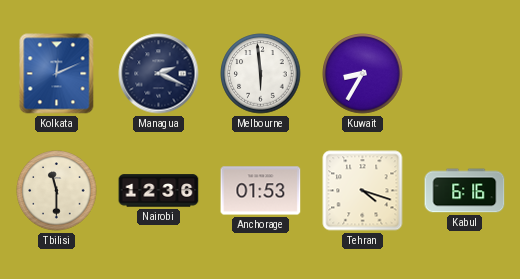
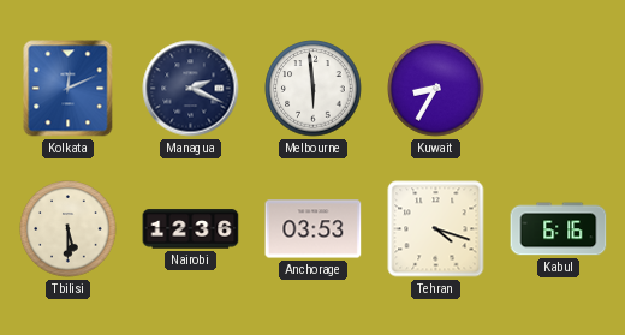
Tbilisi: 11:30 -> 5:30 (69, 229)
Anchorage: 01:53 -> 03:53 (314, 229)
